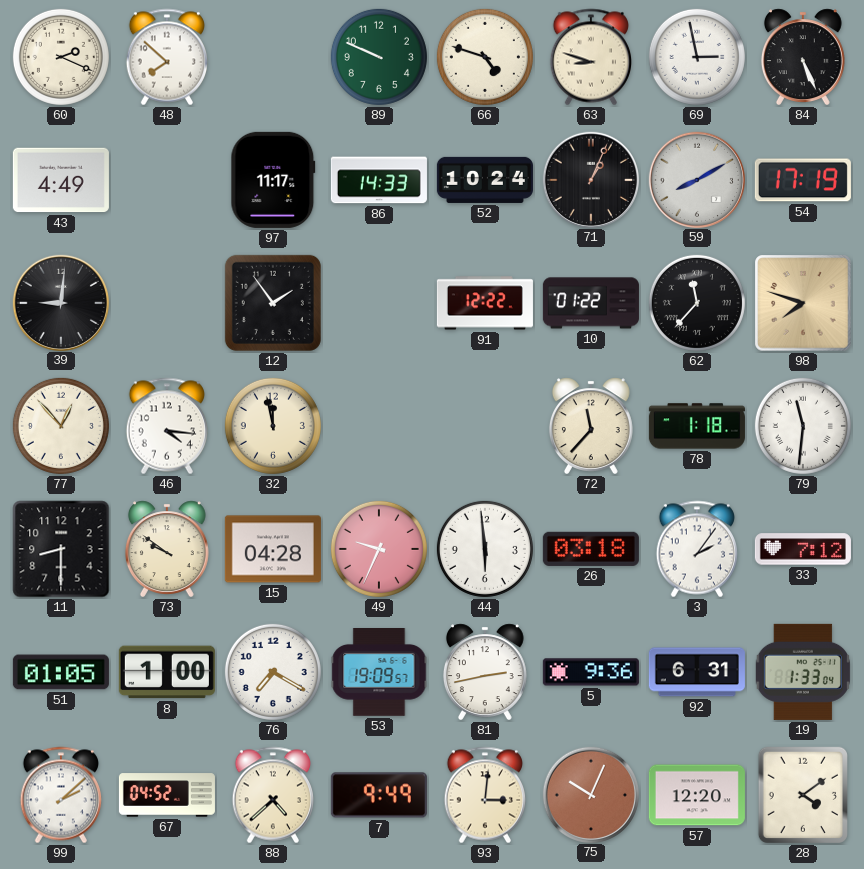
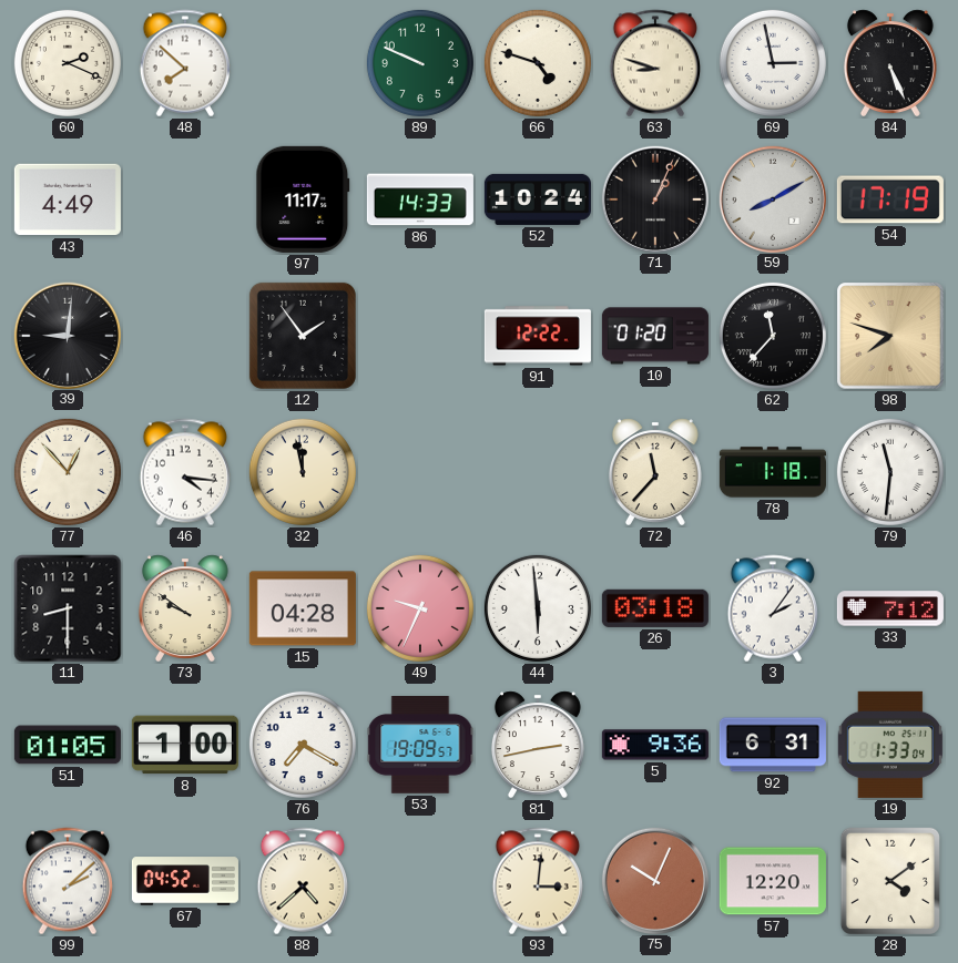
10: 01:22 -> 01:20 (655, 336)
7: 9:49 -> none (379, 795)
